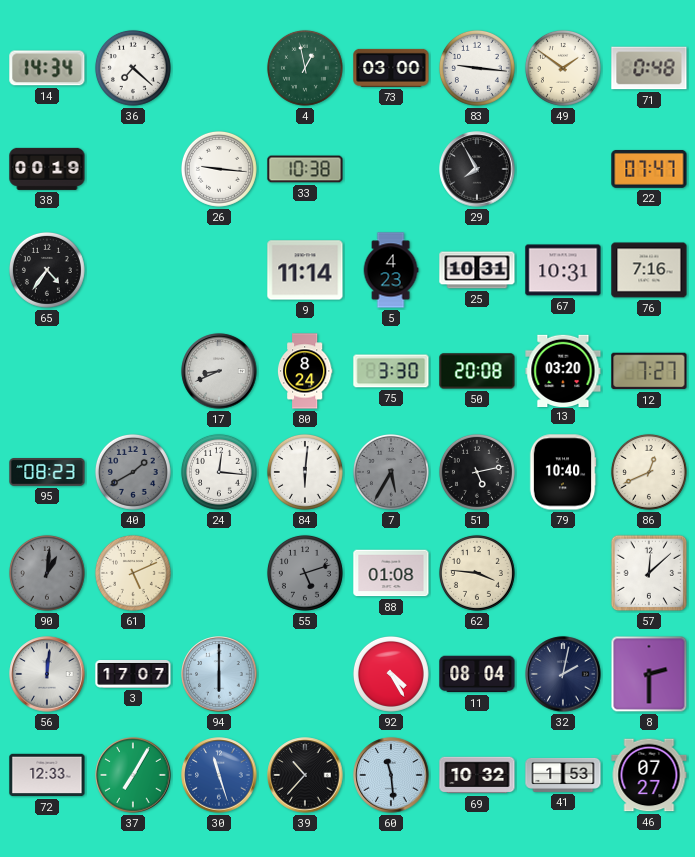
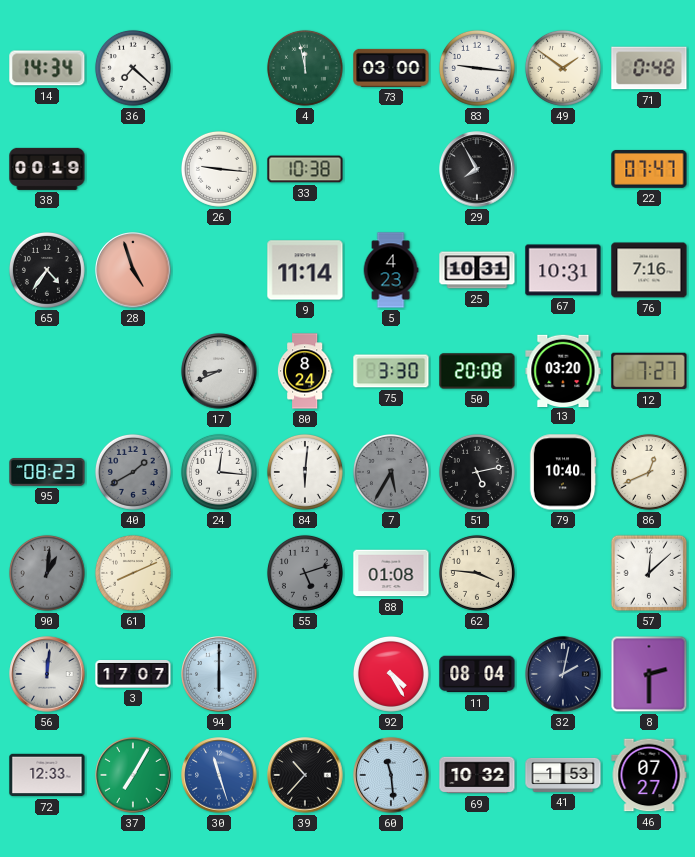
4: 12:58 -> 11:58 (305, 68)
28: none -> 4:57 (133, 270)
61: 5:11 -> 8:11 (133, 573)
